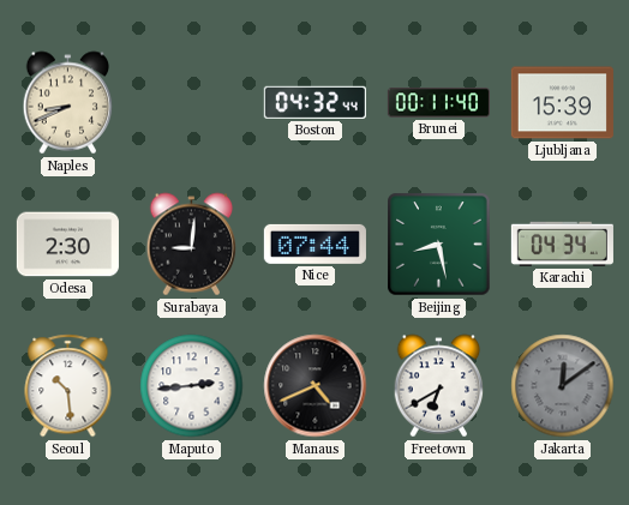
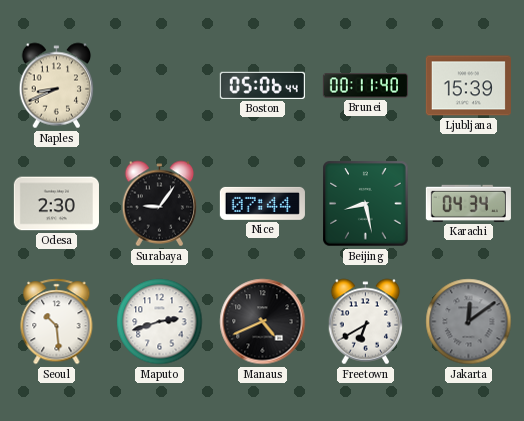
Boston: 04:32 -> 05:06 (262, 85)
Surabaya: 9:01 -> 9:06 (160, 204)
Maputo: 2:44 -> 2:42 (160, 322)
